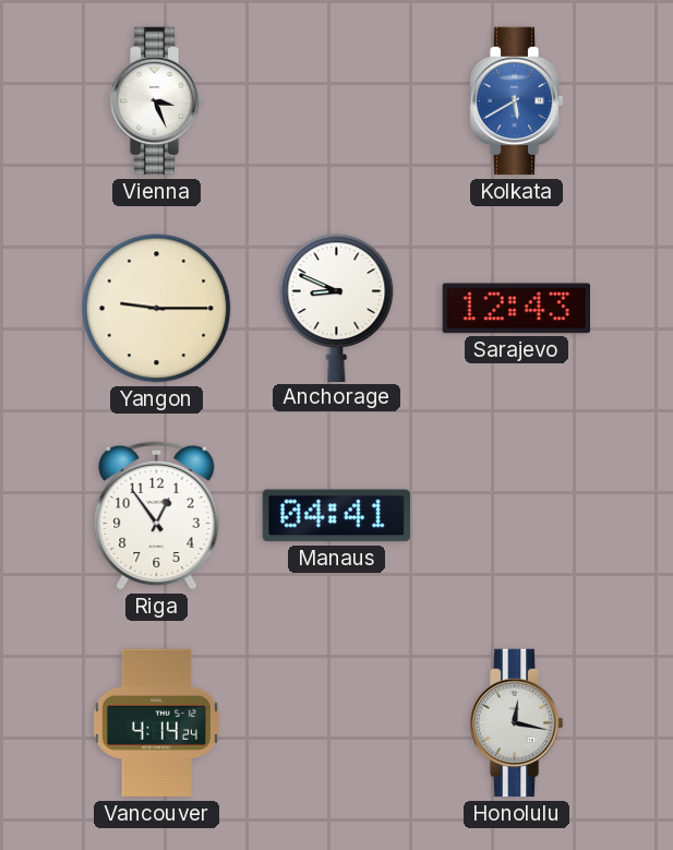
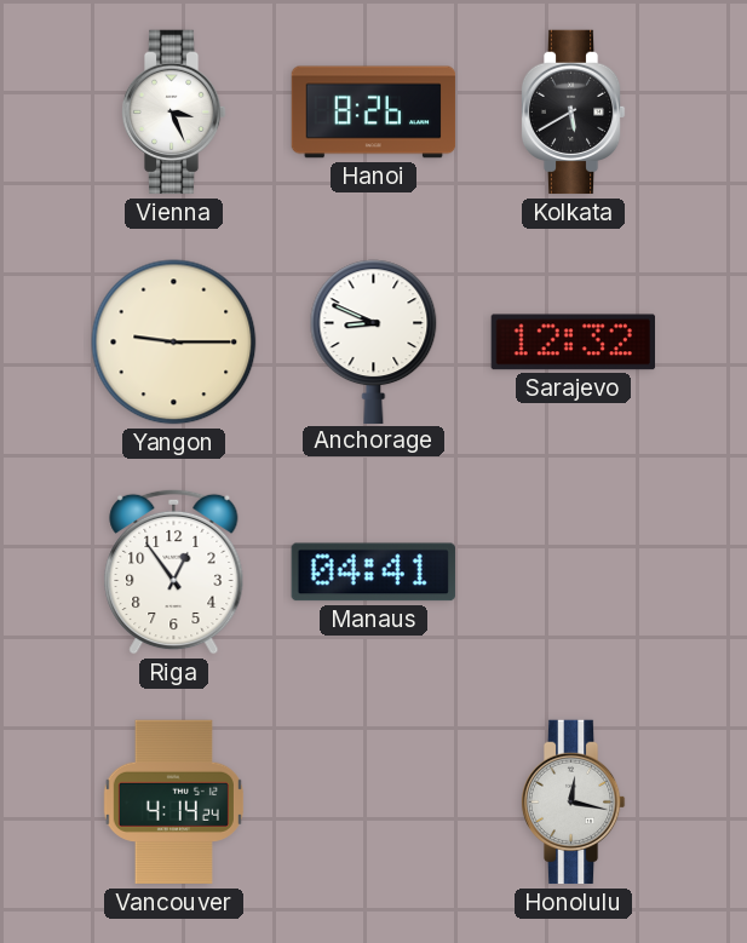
Hanoi: none -> 8:26 (374, 113)
Kolkata dial: blue -> black (573, 113)
Sarajevo: 12:43 -> 12:32 (573, 343)
